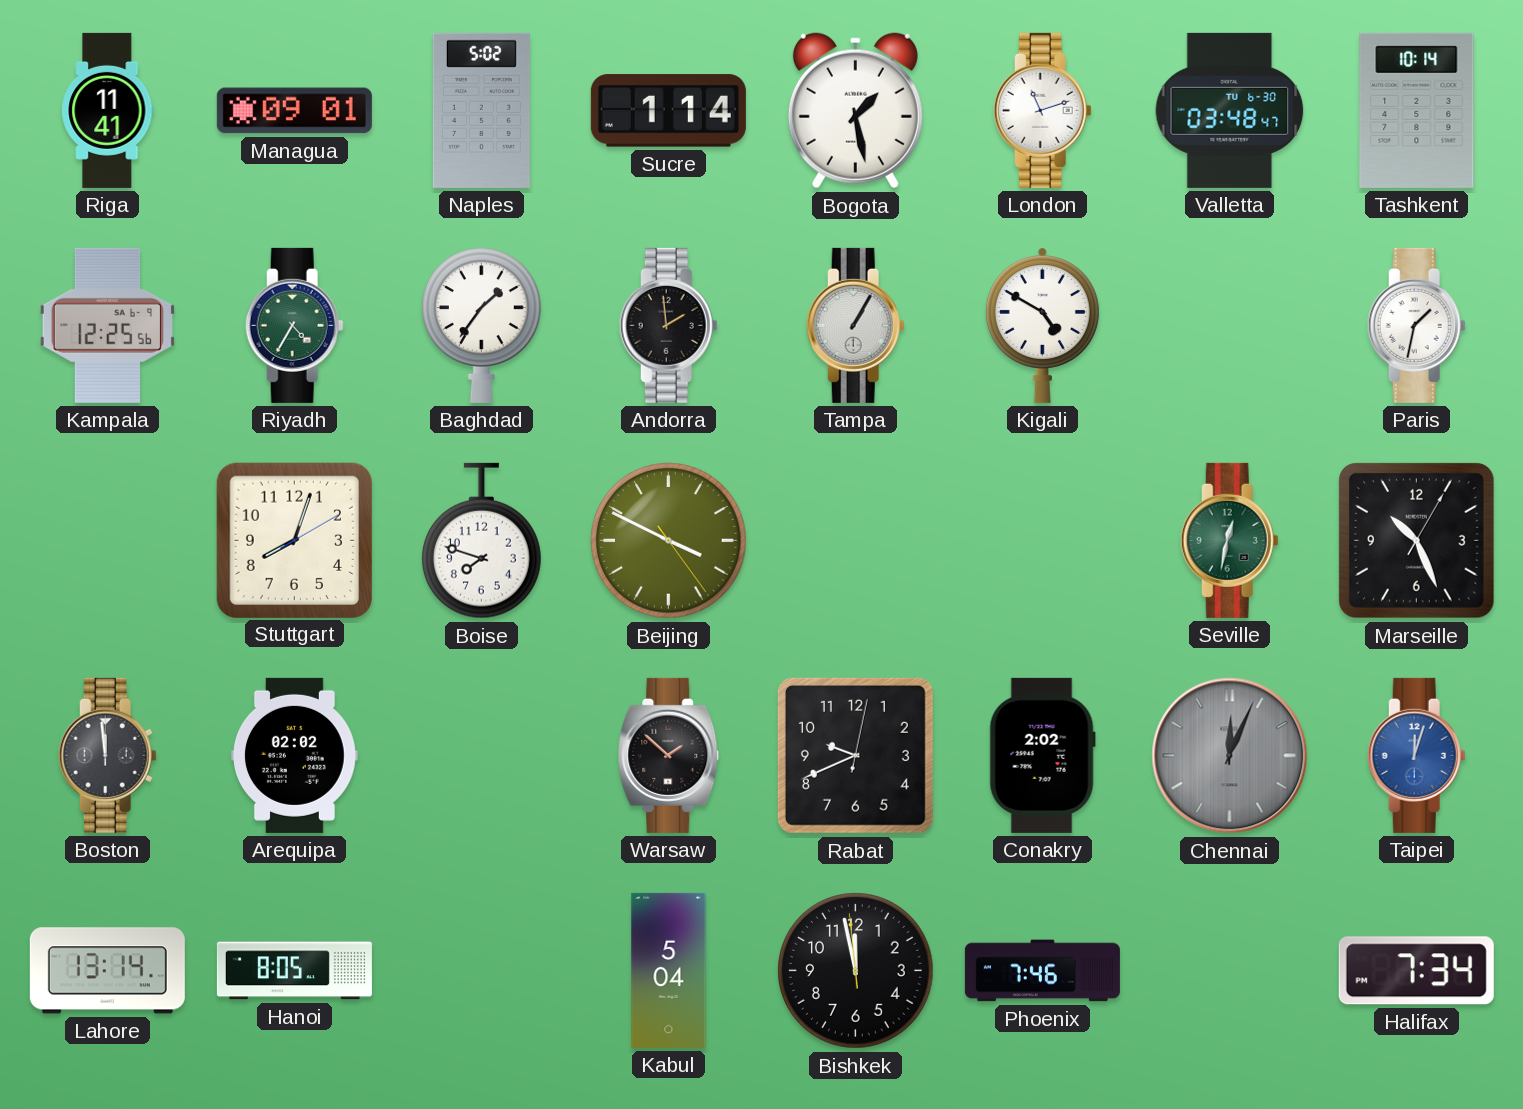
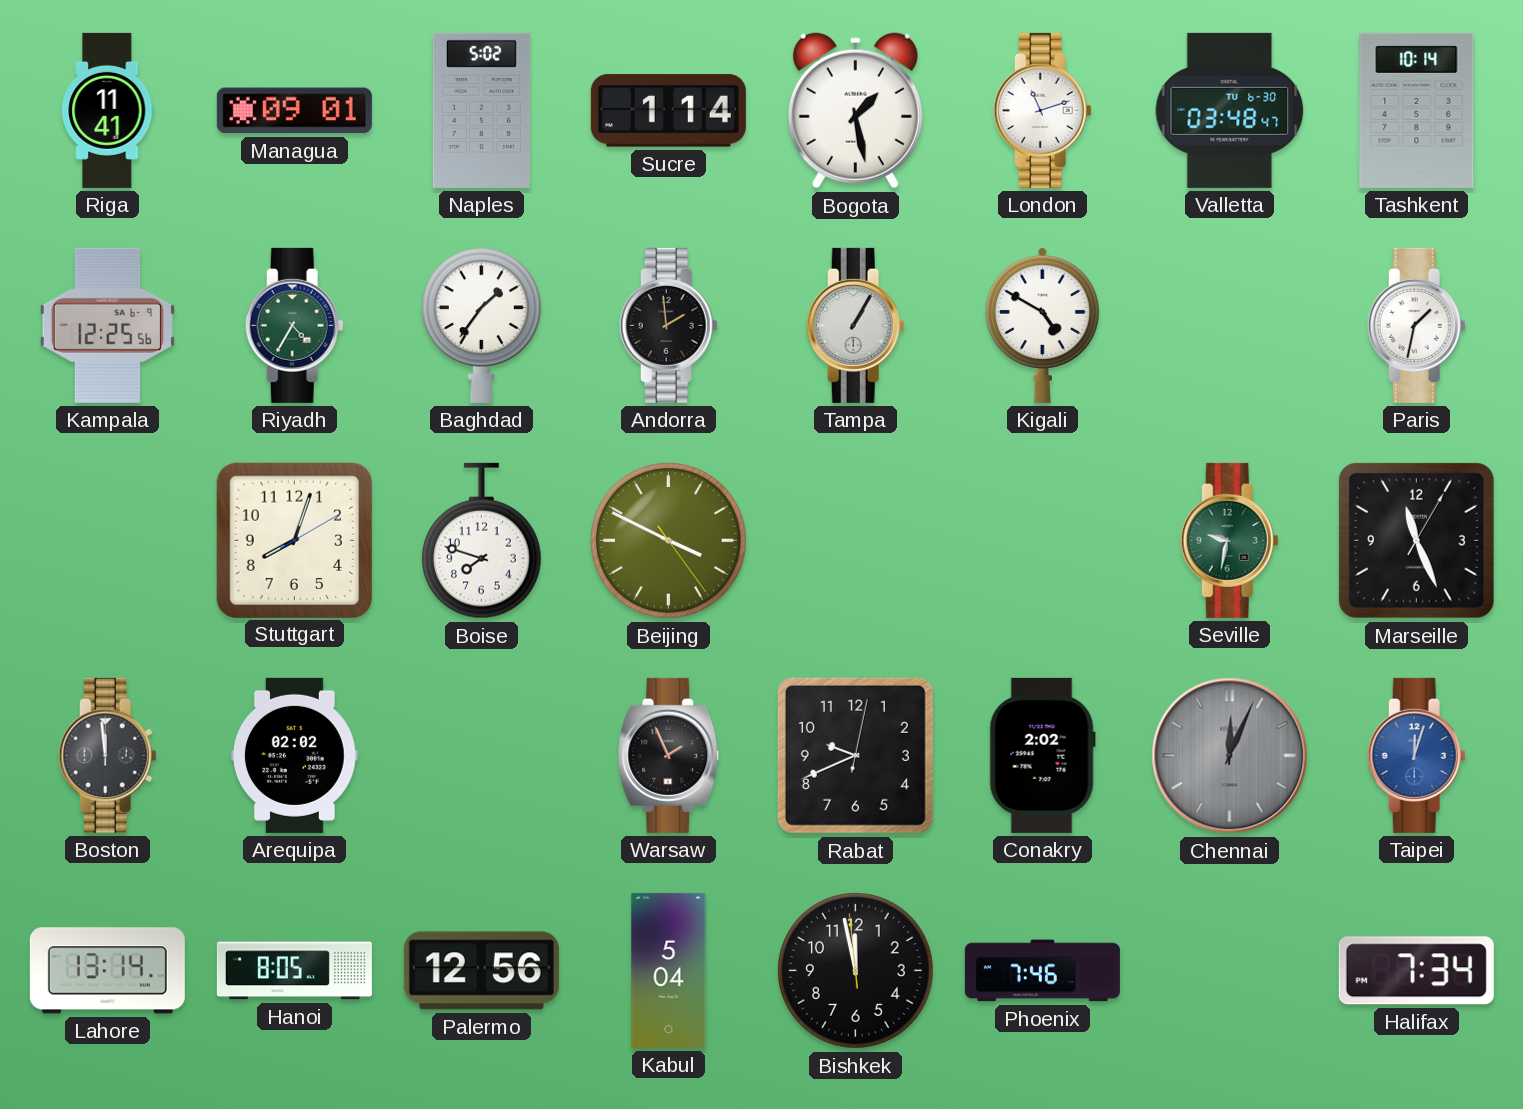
Seville: 12:32 -> 9:32 (1229, 540)
Marseille: 10:26 -> 11:26 (1416, 540)
Warsaw: 1:52 -> 1:56 (669, 755)
Palermo: none -> 12:56 (481, 971)
